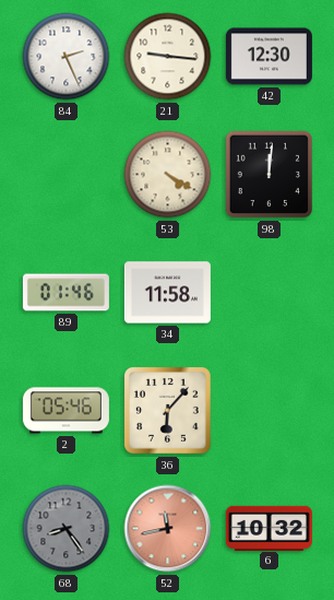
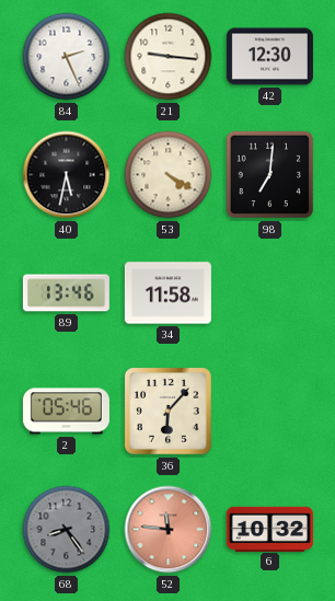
40: none -> 5:32 (67, 175)
98: 12:01 -> 7:01 (270, 175)
89: 01:46 -> 13:46 (66, 293)
52: 11:43 -> 11:46 (169, 530)
